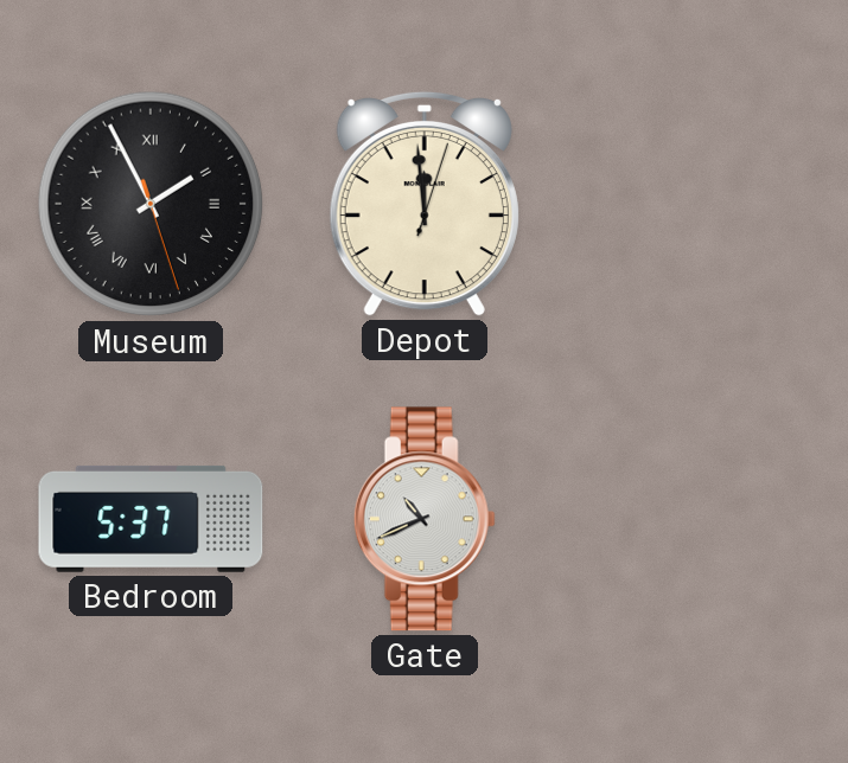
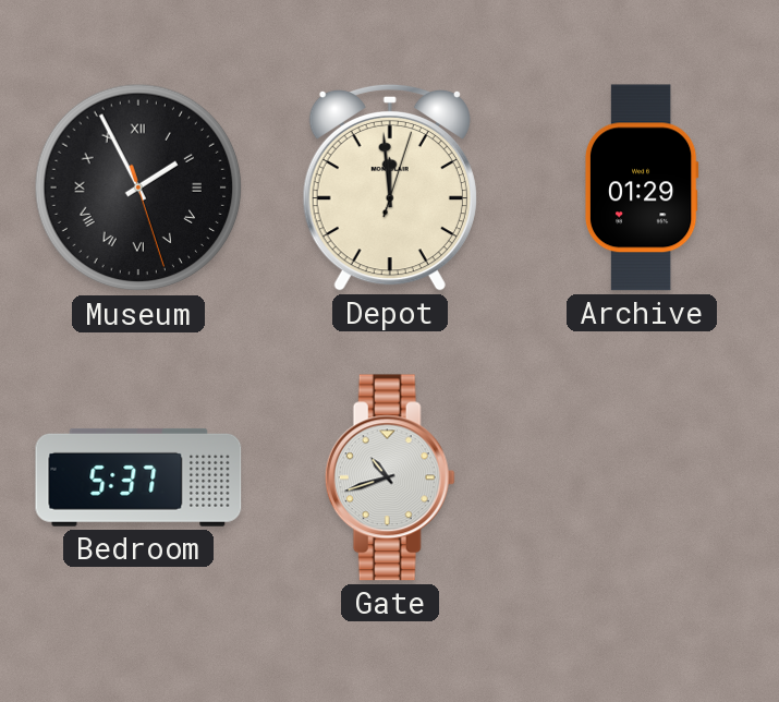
Archive: none -> 01:29 (642, 187)
Gate: 10:41 -> 10:42 (390, 477)
